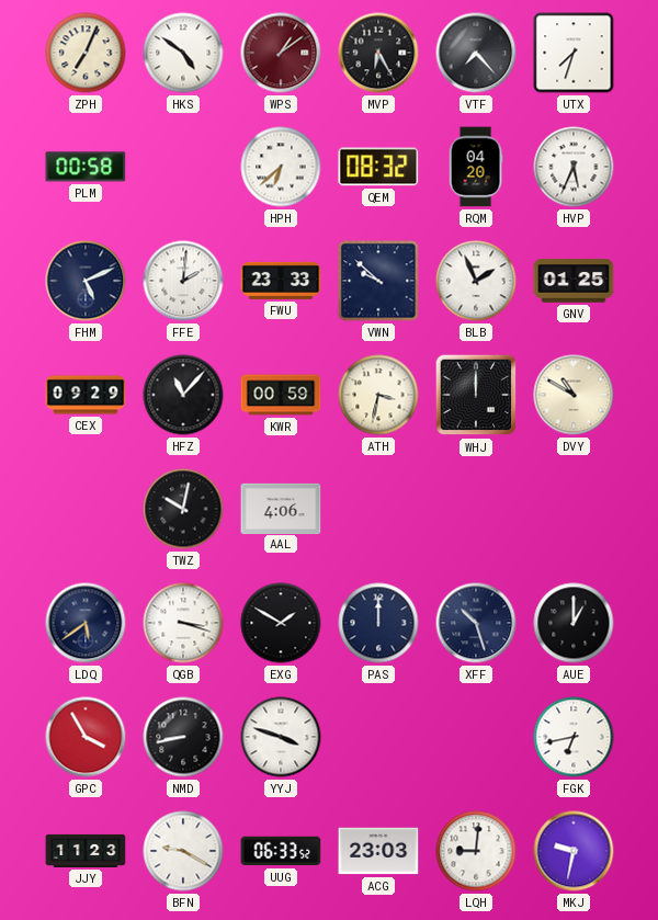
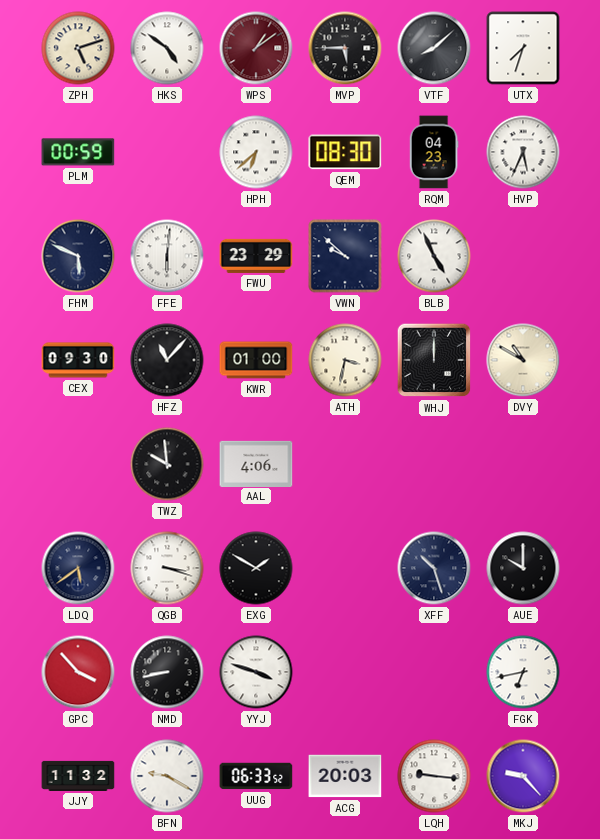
ZPH: 7:04 -> 5:12 (78, 48)
MVP: 6:25 -> 5:45 (345, 48)
VTF: 7:23 -> 8:08 (434, 48)
PLM: 00:58 -> 00:59 (78, 152)
QEM: 08:32 -> 08:30 (345, 152)
RQM: 04:20 -> 04:23 (434, 152)
FHM: 5:11 -> 5:49 (78, 256)
FFE: 2:01 -> 6:01 (167, 256)
FWU: 23:33 -> 23:29 (256, 256)
BLB: 1:56 -> 4:56 (434, 256)
GNV: 01:25 -> none (574, 281)
CEX: 09:29 -> 09:30 (78, 360)
KWR: 00:59 -> 01:00 (256, 360)
TWZ: 10:02 -> 9:59 (167, 464)
PAS: 12:00 -> none (378, 623)
AUE: 1:00 -> 10:00 (523, 568)
GPC: 3:55 -> 3:53 (78, 672)
JJY: 11:23 -> 11:32 (78, 776)
ACG: 23:03 -> 20:03 (345, 776)
LQH: 9:01 -> 9:16 (434, 776)
MKJ: 9:32 -> 9:23 (523, 776)
